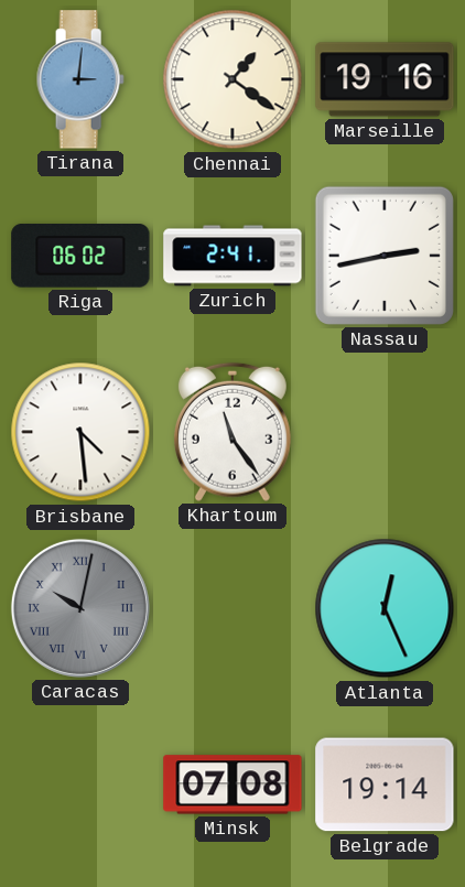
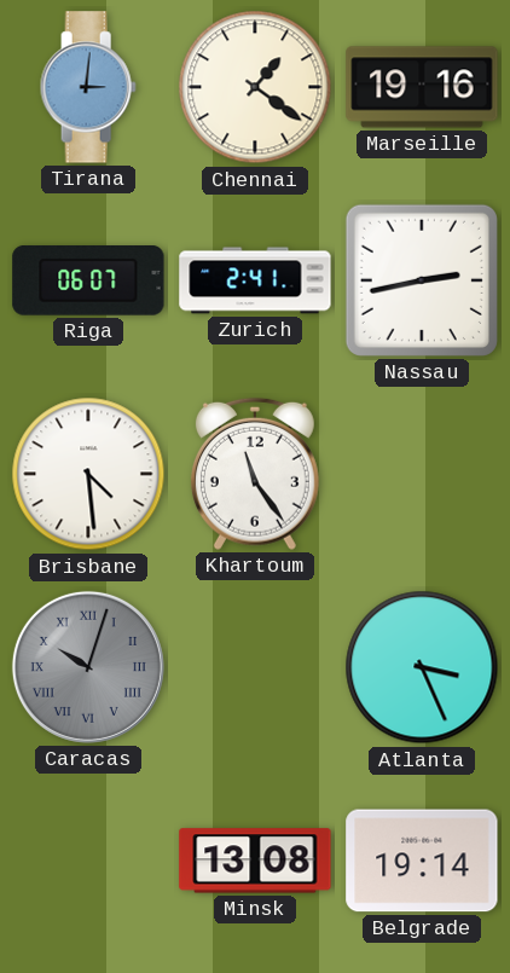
Riga: 06:02 -> 06:07 (88, 282)
Caracas: 10:02 -> 10:03 (88, 667)
Atlanta: 12:26 -> 3:26 (422, 667)
Minsk: 07:08 -> 13:08 (255, 861)
